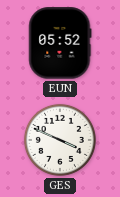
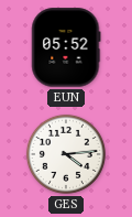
GES: 3:49 -> 4:14 (66, 154)
